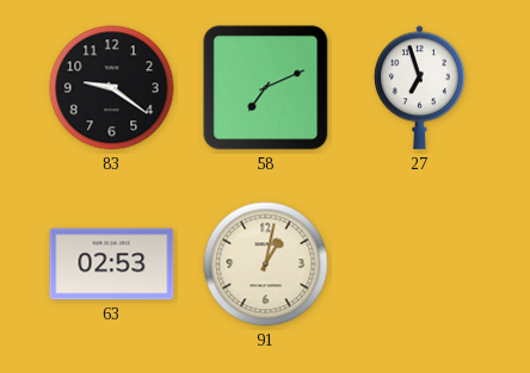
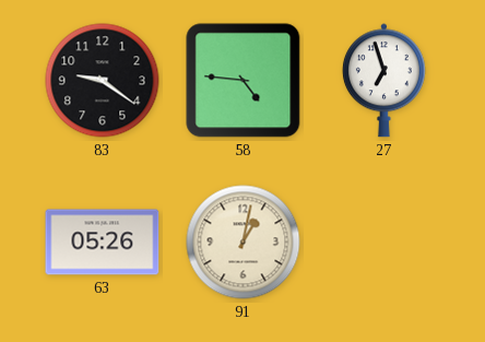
58: 7:11 -> 4:46 (244, 81)
63: 02:53 -> 05:26 (103, 243)
